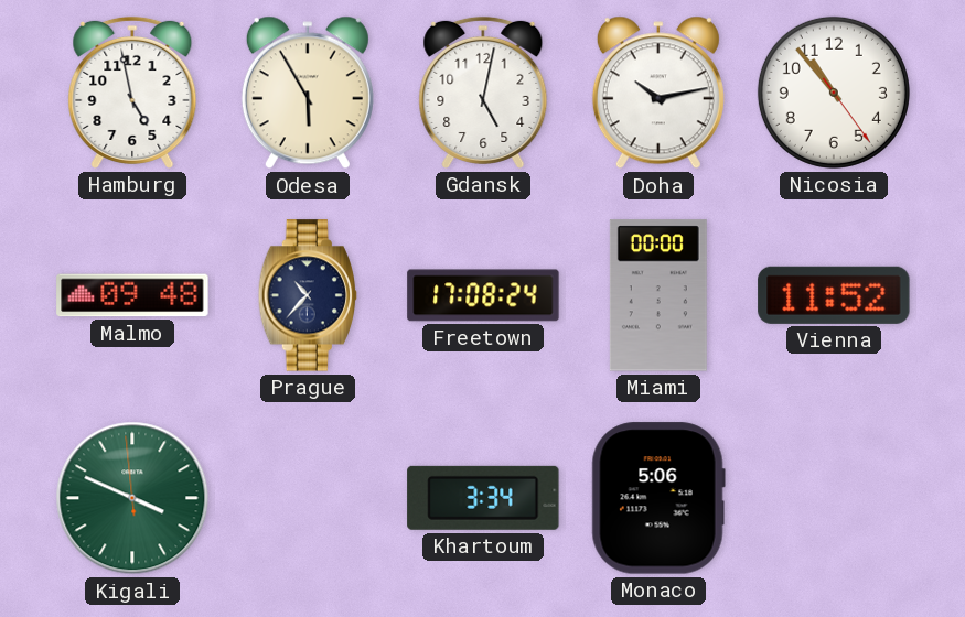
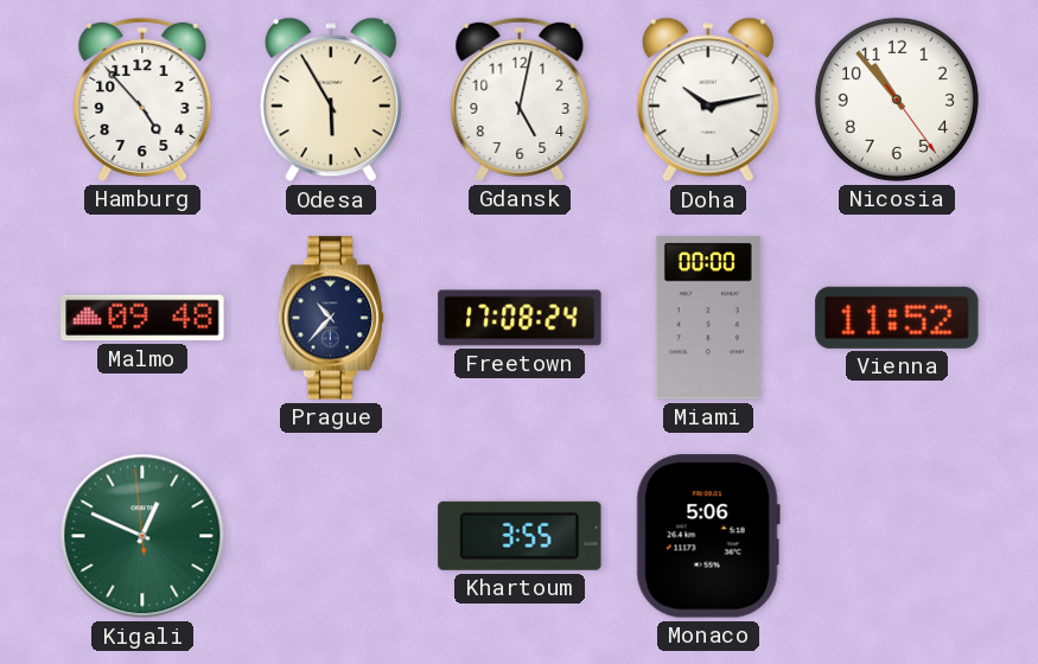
Hamburg: 4:58 -> 4:53 (142, 100)
Kigali: 3:48 -> 12:48 (142, 536)
Khartoum: 3:34 -> 3:55 (520, 536)
